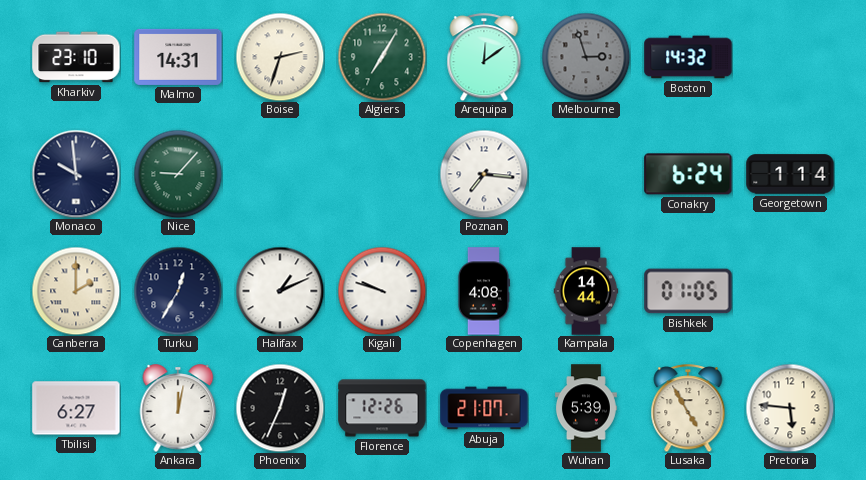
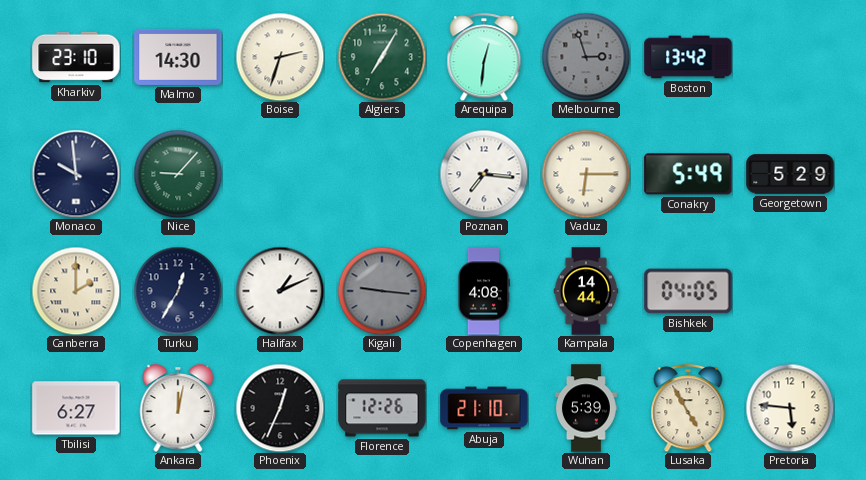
Malmo: 14:31 -> 14:30 (178, 57)
Arequipa: 12:09 -> 12:31 (484, 57)
Boston: 14:32 -> 13:42 (688, 57)
Vaduz: none -> 6:15 (586, 174)
Conakry: 6:24 -> 5:49 (688, 174)
Georgetown: 1:14 -> 5:29 (790, 174)
Kigali: 9:48 -> 9:16 (382, 291)
Kigali dial: white -> grey (382, 291)
Bishkek: 01:05 -> 04:05 (688, 291)
Abuja: 21:07 -> 21:10 (484, 408)
